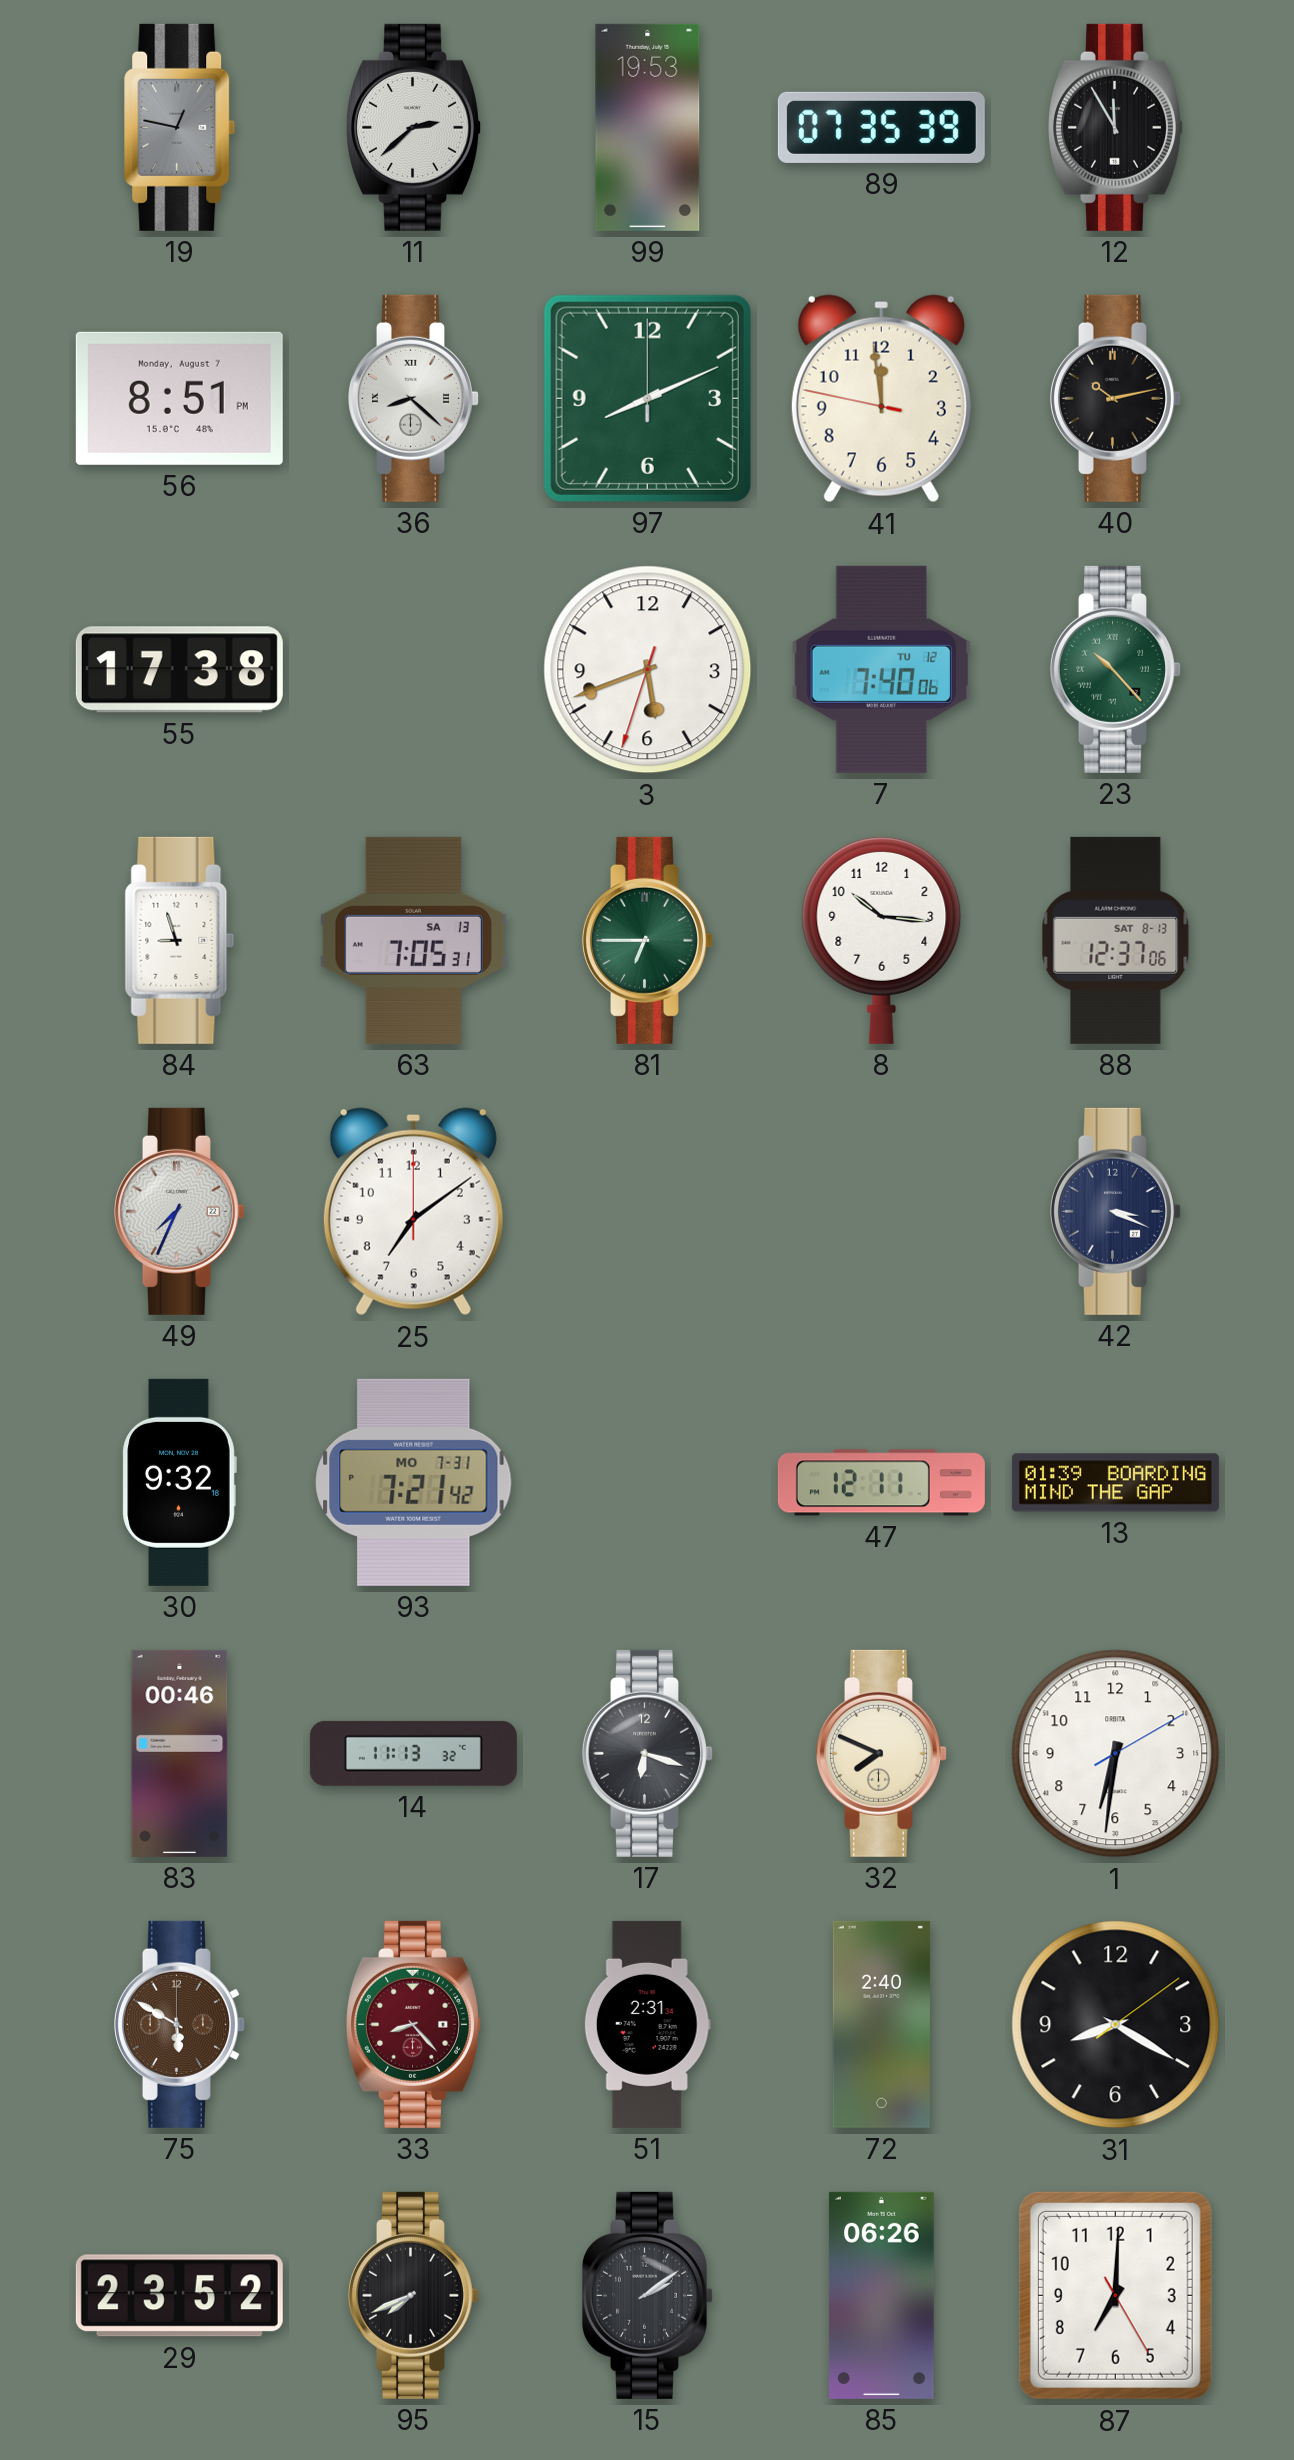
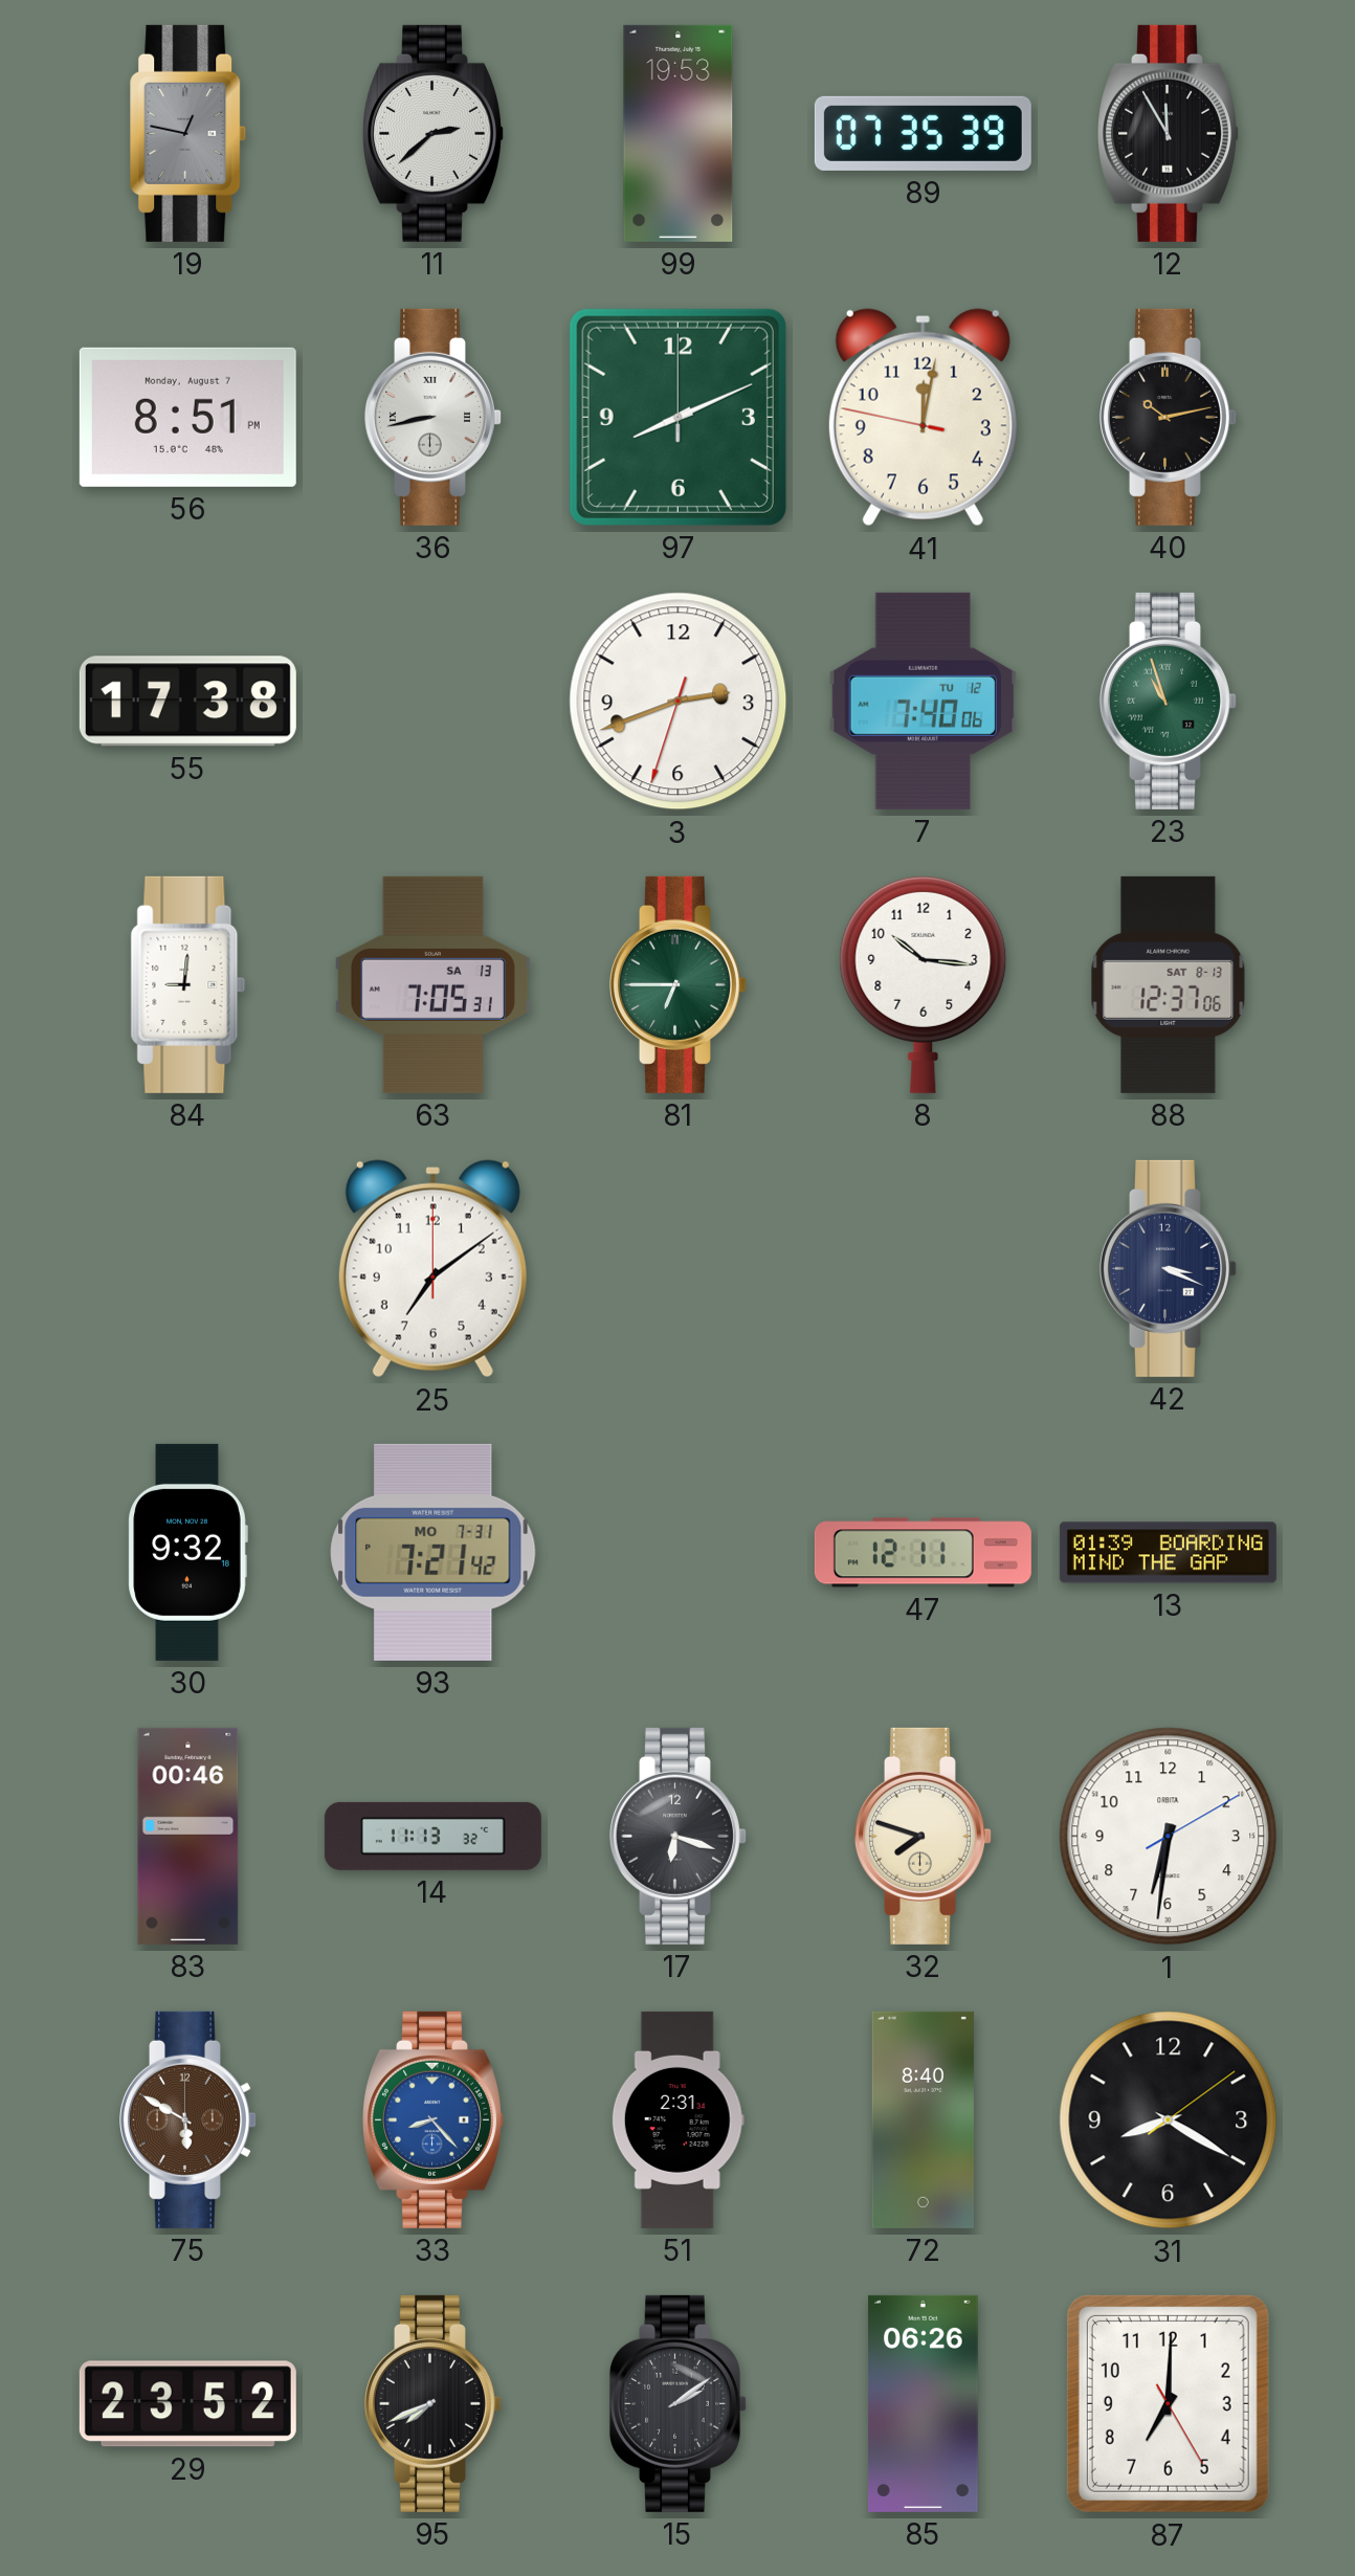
36: 8:22 -> 8:43 (432, 417)
41: 11:58 -> 12:01 (923, 418)
3: 5:41 -> 2:41 (679, 702)
23: 10:23 -> 10:57 (1168, 701)
84: 8:57 -> 9:01 (188, 984)
49: 7:34 -> none (179, 1211)
32: 7:49 -> 7:48 (923, 1836)
33 dial: burgundy -> blue (434, 2119)
72: 2:40 -> 8:40 (923, 2119)
